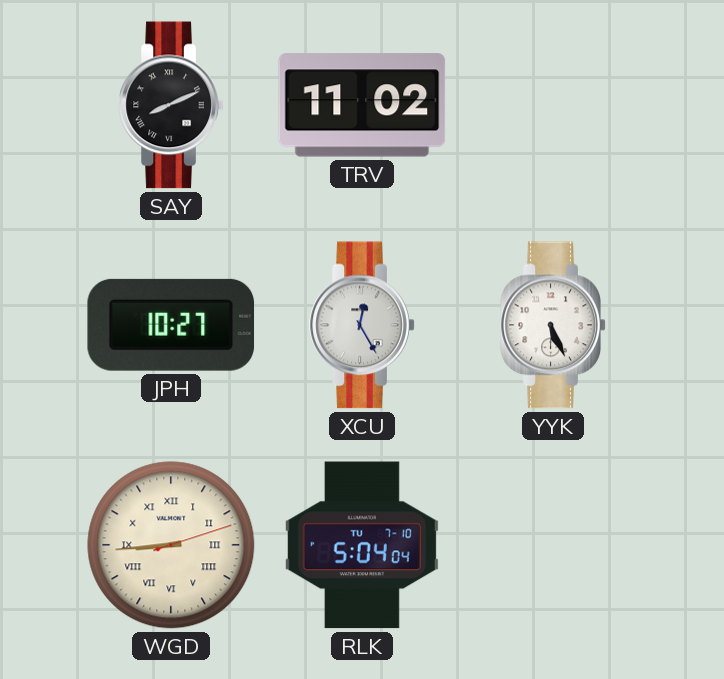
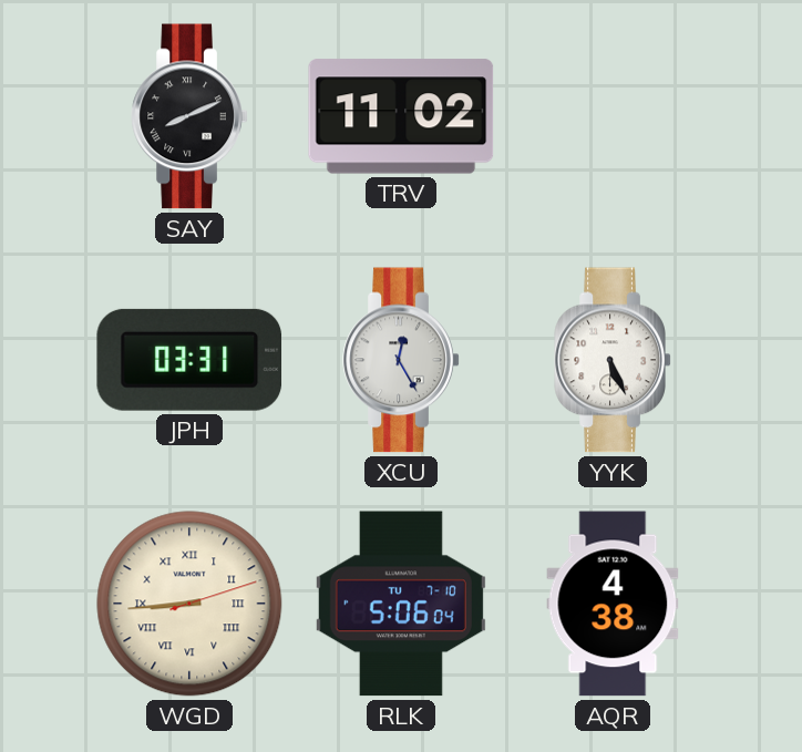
JPH: 10:27 -> 03:31 (189, 360)
RLK: 5:04 -> 5:06 (401, 604)
AQR: none -> 4:38 (613, 604)
